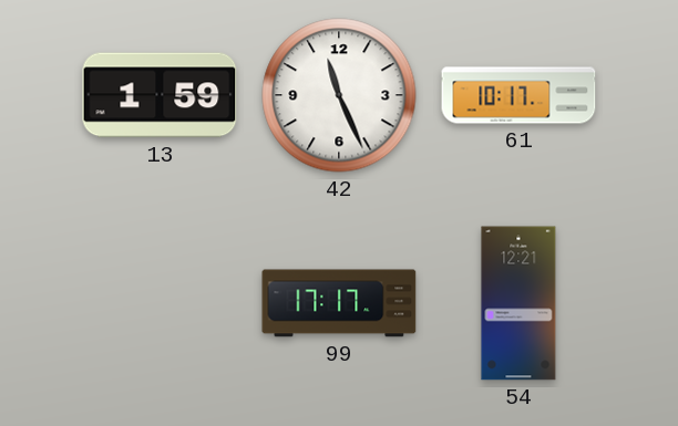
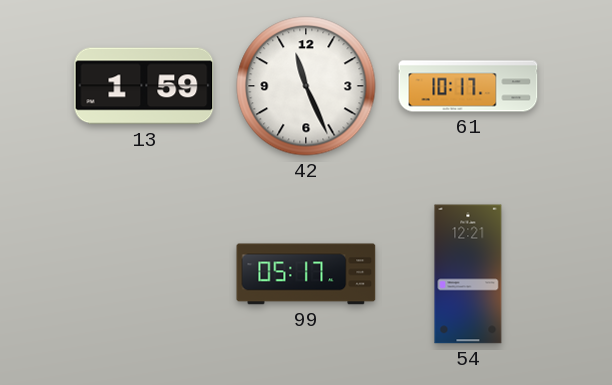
99: 17:17 -> 05:17 (306, 274)
